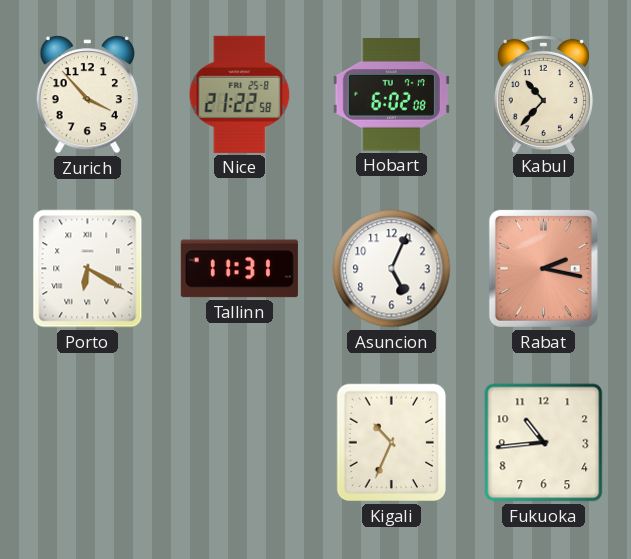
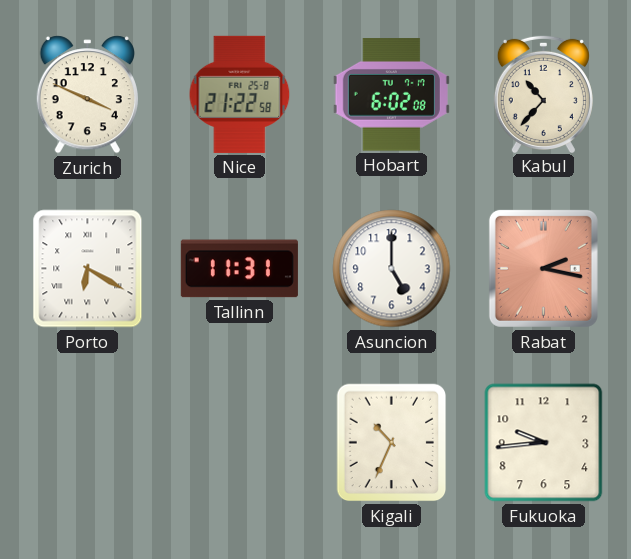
Zurich: 3:53 -> 3:49 (87, 95)
Asuncion: 5:04 -> 5:00 (392, 269)
Fukuoka: 10:44 -> 9:44 (544, 443)
